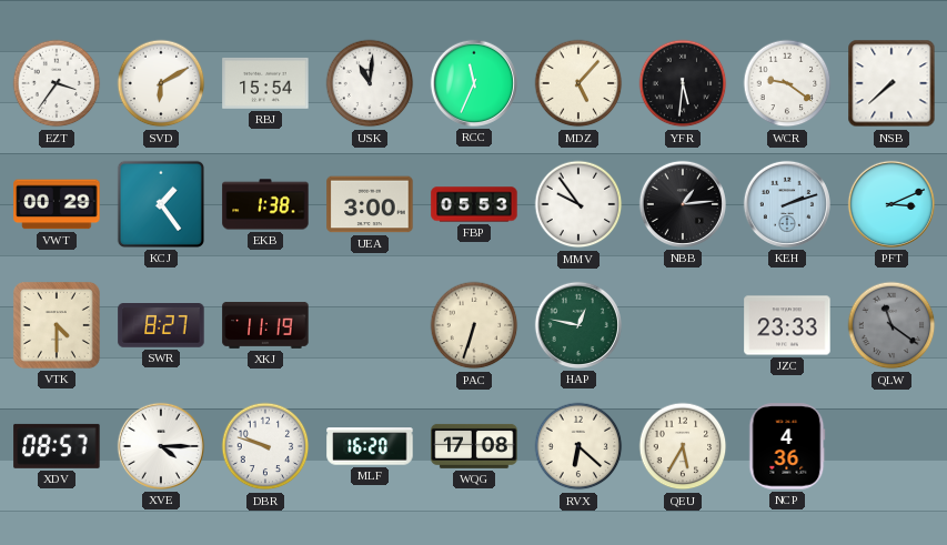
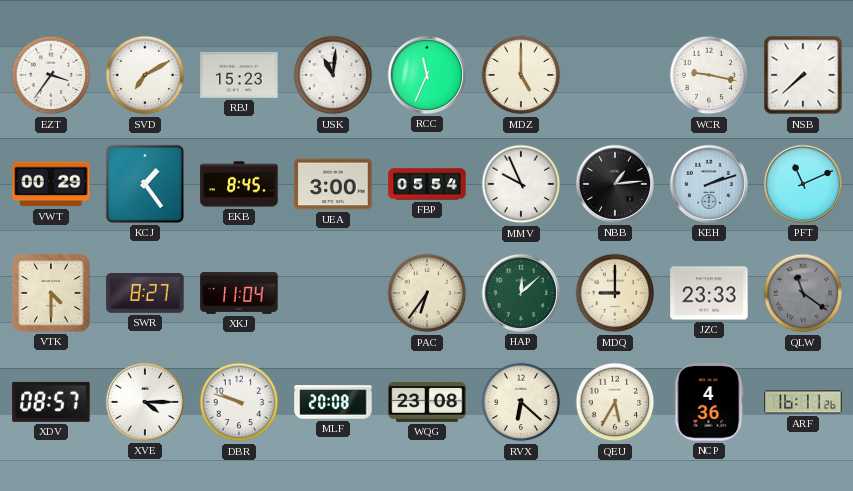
SVD: 6:10 -> 7:10 (145, 75)
RBJ: 15:54 -> 15:23 (239, 75)
MDZ: 5:07 -> 5:00 (521, 75)
YFR: 5:31 -> none (683, 83)
WCR: 9:21 -> 9:17 (709, 75)
EKB: 1:38 -> 8:45 (239, 184)
FBP: 05:53 -> 05:54 (427, 184)
MMV: 9:54 -> 9:56 (521, 184)
PFT: 3:11 -> 11:11 (803, 184)
XKJ: 11:19 -> 11:04 (239, 293)
PAC: 6:33 -> 6:36 (427, 293)
HAP: 12:47 -> 12:08 (521, 293)
MDQ: none -> 9:00 (615, 293)
MLF: 16:20 -> 20:08 (333, 402)
WQG: 17:08 -> 23:08 (427, 402)
ARF: none -> 16:11 (803, 402)
